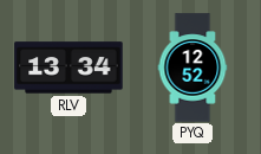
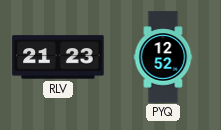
RLV: 13:34 -> 21:23 (58, 57)
